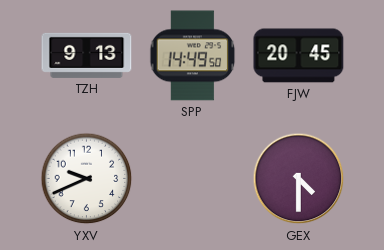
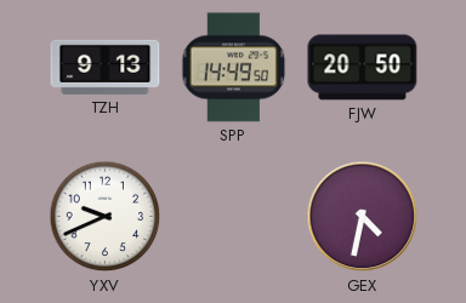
FJW: 20:45 -> 20:50 (363, 68)
GEX: 4:30 -> 4:32 (363, 217)
